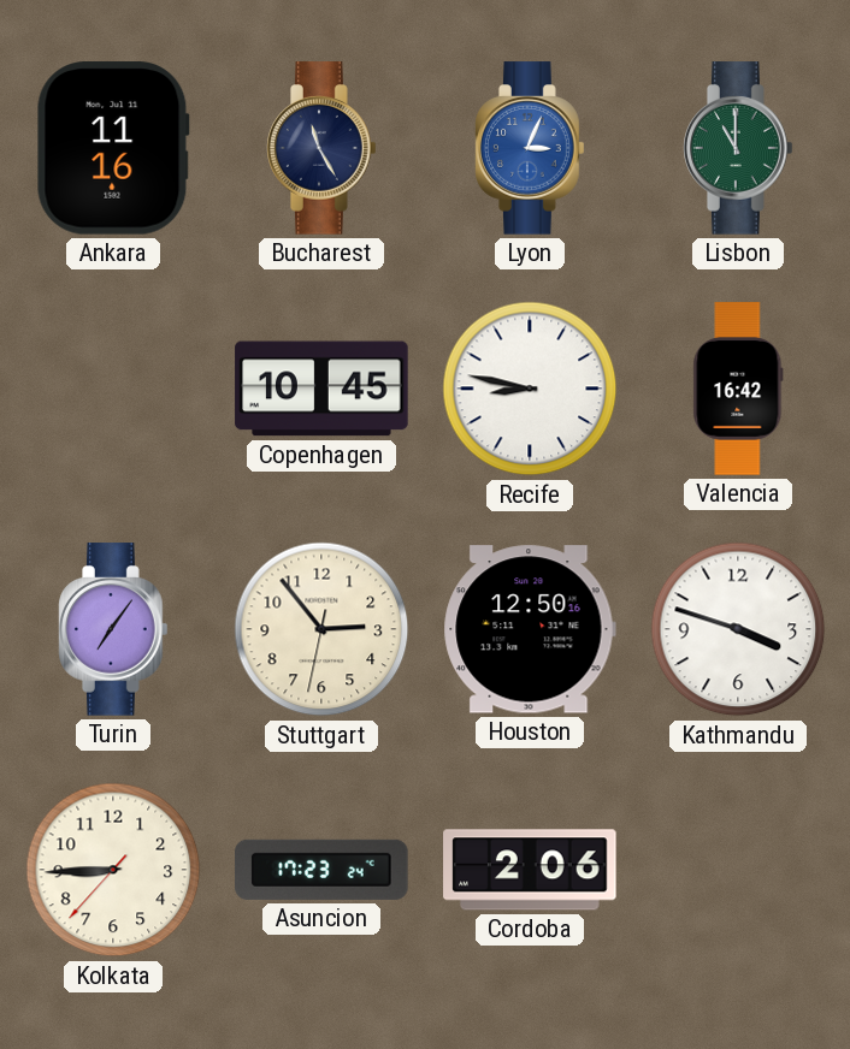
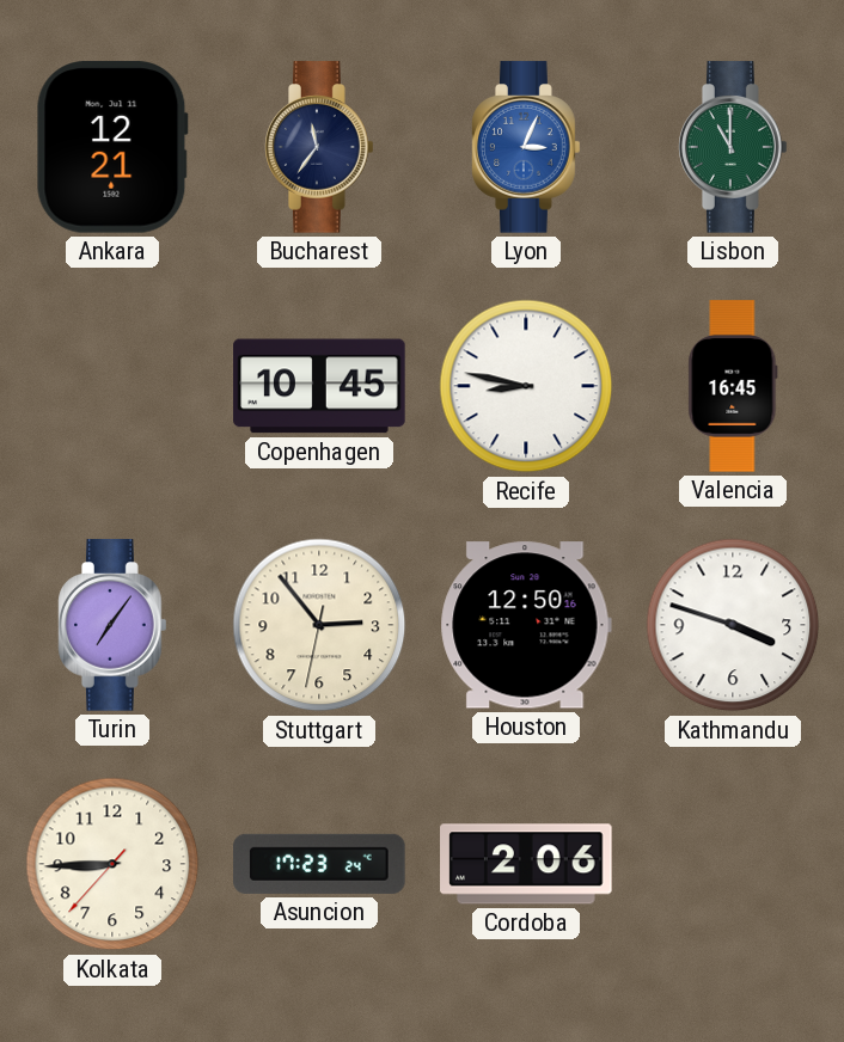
Ankara: 11:16 -> 12:21 (112, 147)
Bucharest: 11:25 -> 11:36 (319, 147)
Valencia: 16:42 -> 16:45 (733, 386)
